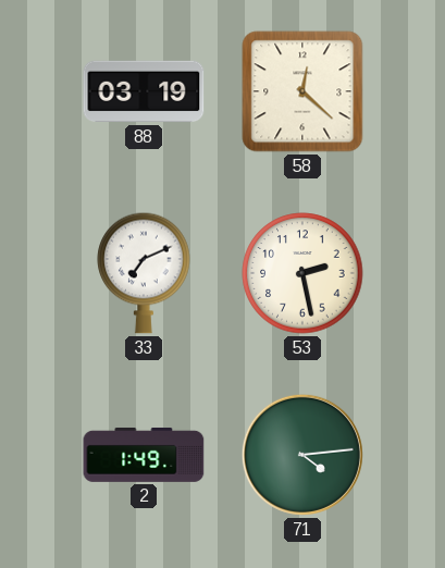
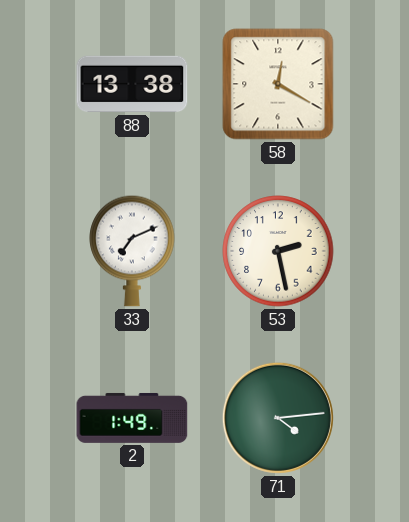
88: 03:19 -> 13:38 (132, 84)
58: 12:22 -> 12:20 (278, 84)
